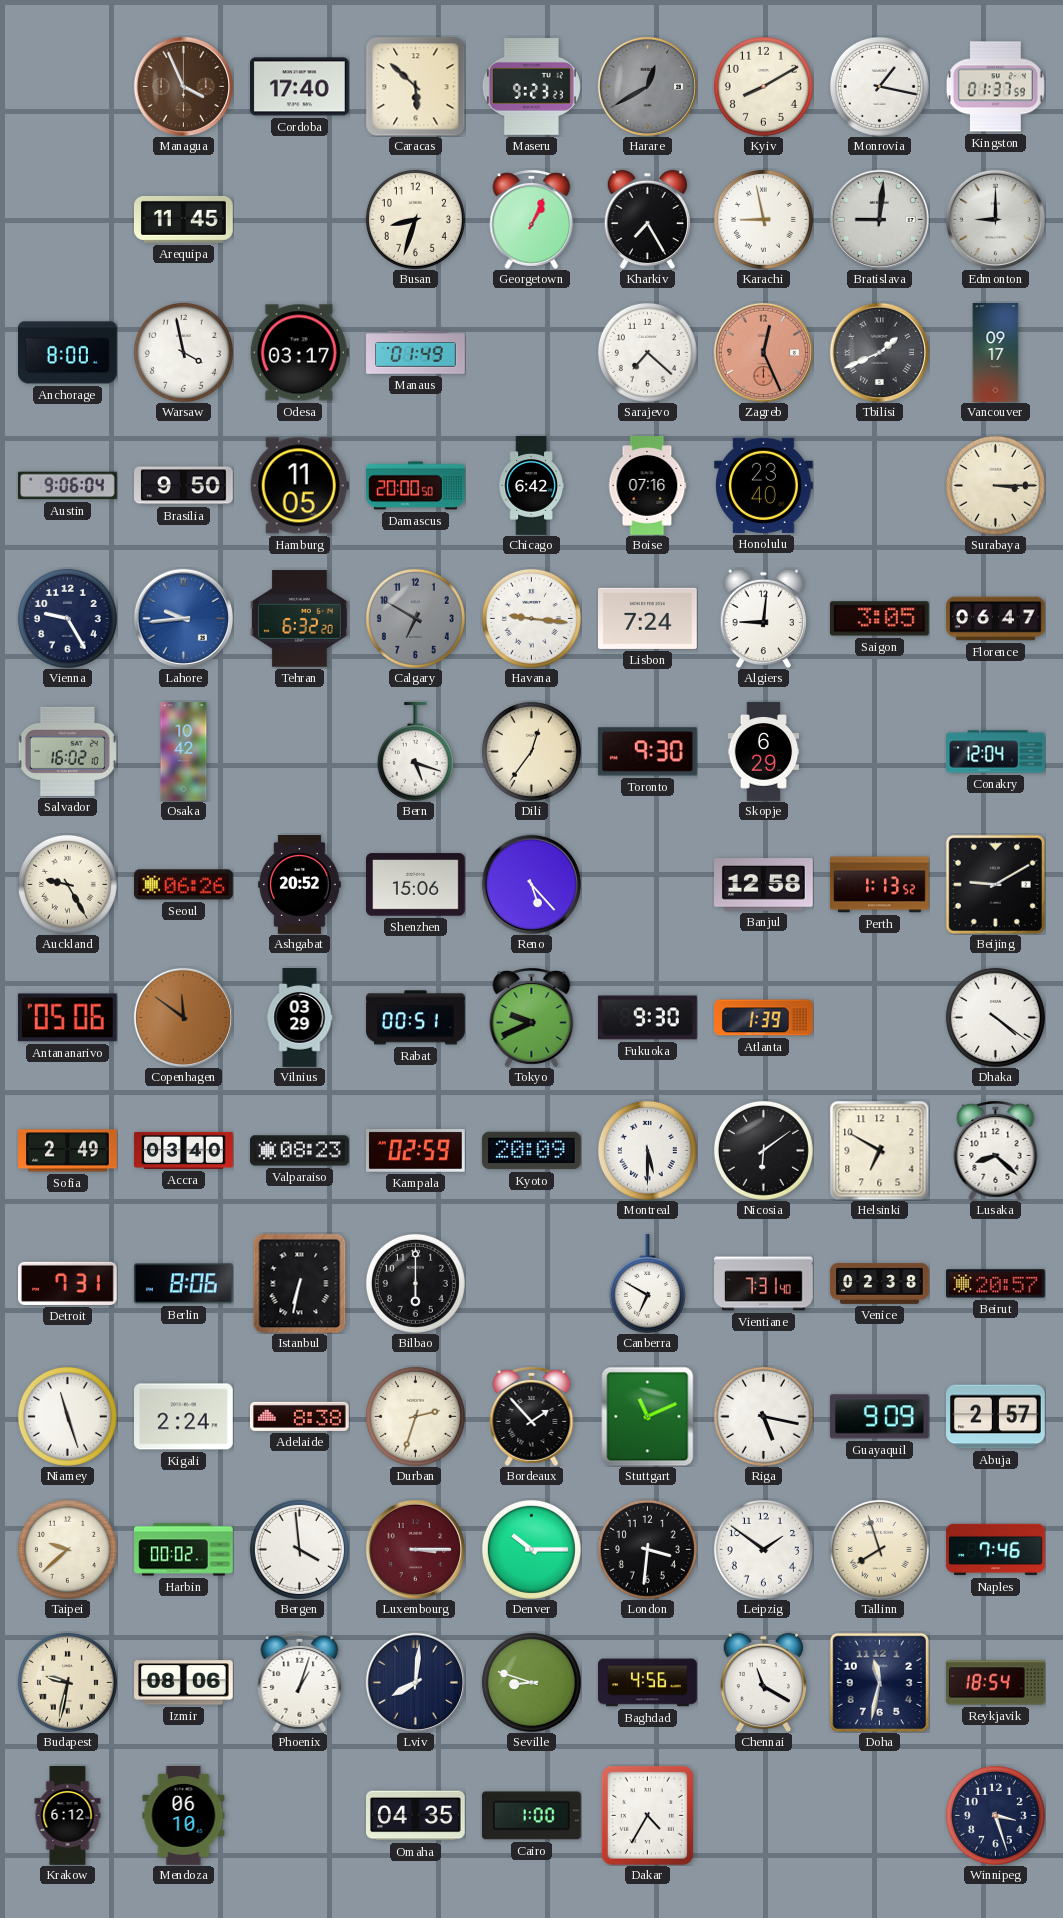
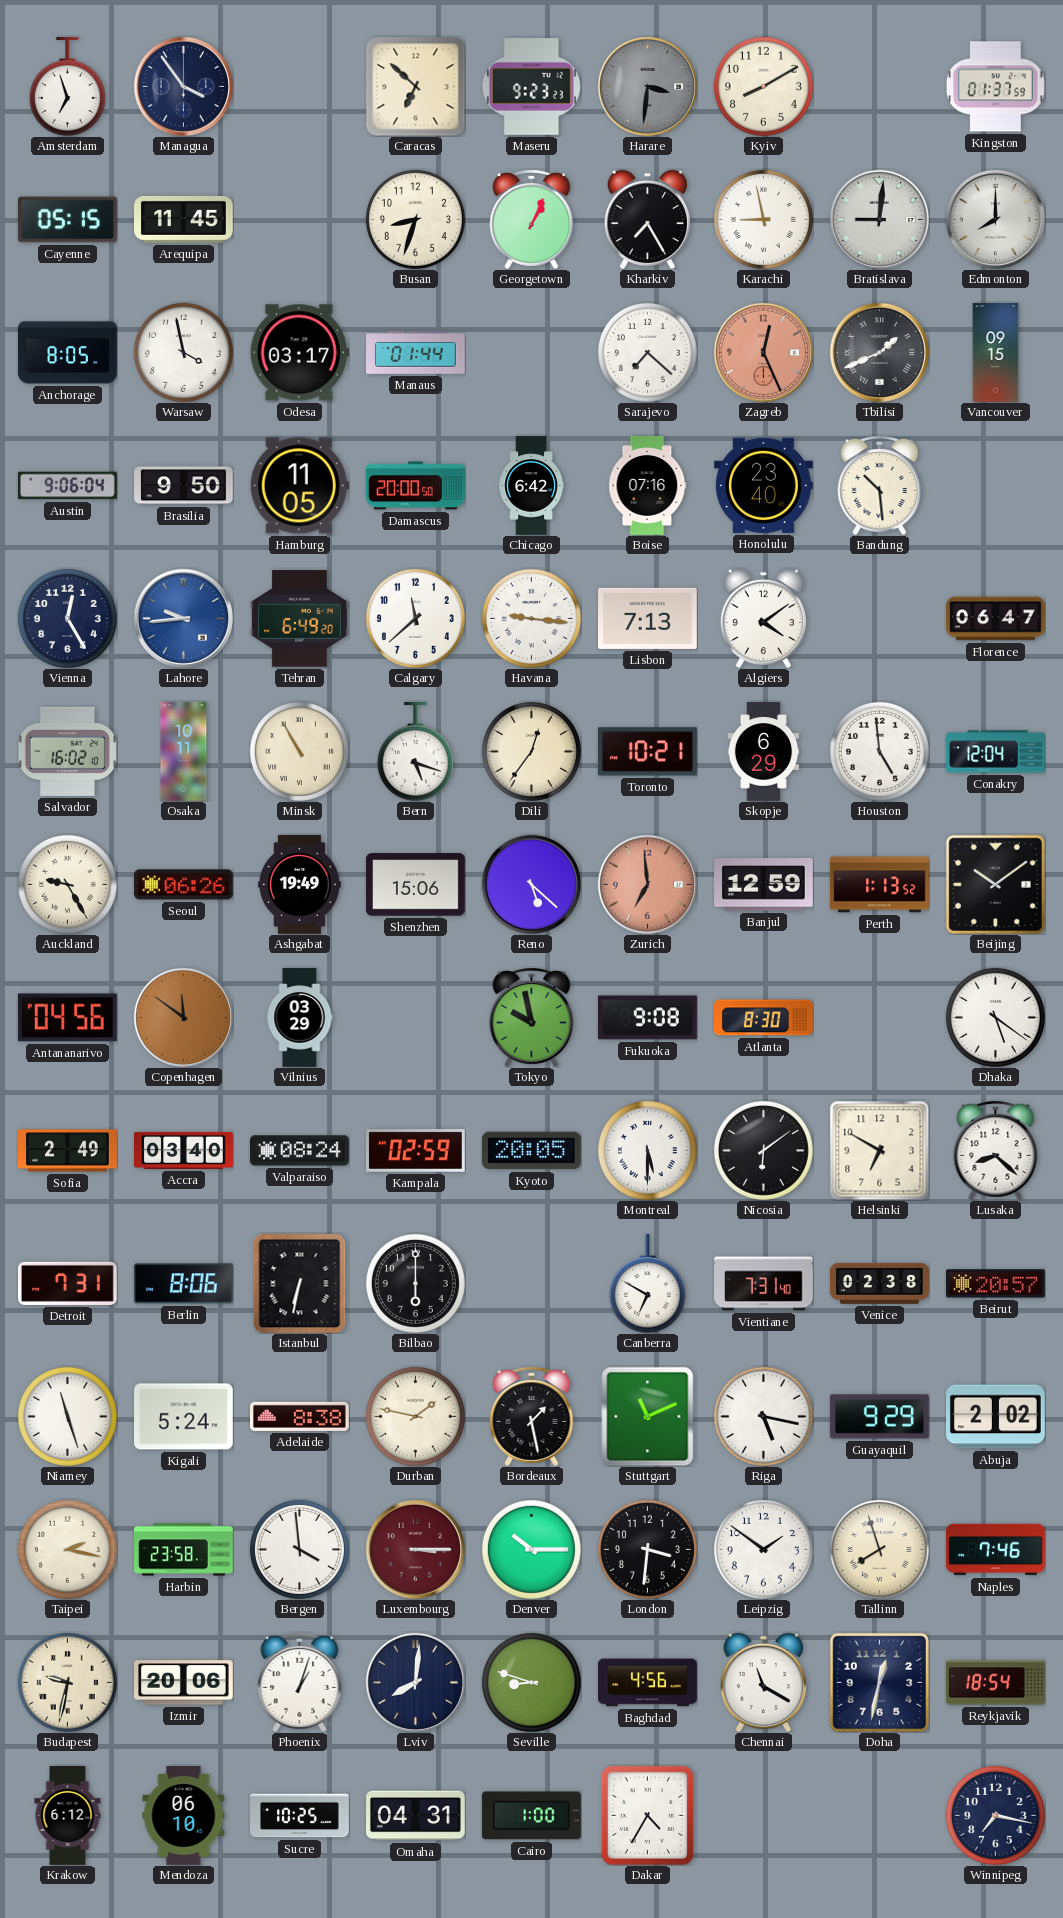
Amsterdam: none -> 6:57 (67, 87)
Managua: 3:56 -> 3:54 (183, 86)
Managua dial: brown -> navy (183, 86)
Cordoba: 17:40 -> none (300, 87)
Caracas: 5:52 -> 6:52 (415, 86)
Harare: 12:40 -> 3:31 (647, 86)
Monrovia: 1:17 -> none (879, 86)
Cayenne: none -> 05:15 (68, 220)
Edmonton: 9:00 -> 8:00 (995, 219)
Anchorage: 8:00 -> 8:05 (68, 353)
Manaus: 01:49 -> 01:44 (416, 353)
Vancouver: 09:17 -> 09:15 (996, 353)
Bandung: none -> 10:29 (880, 486)
Surabaya: 3:15 -> none (995, 485)
Vienna: 9:25 -> 12:25 (67, 618)
Tehran: 6:32 -> 6:49 (300, 619)
Calgary: 6:50 -> 11:38 (415, 618)
Calgary dial: grey -> white (415, 618)
Lisbon: 7:24 -> 7:13 (648, 618)
Algiers: 9:01 -> 4:09 (763, 618)
Saigon: 3:05 -> none (879, 619)
Osaka: 10:42 -> 10:11 (184, 752)
Minsk: none -> 10:55 (299, 751)
Toronto: 9:30 -> 10:21 (647, 752)
Houston: none -> 4:59 (879, 751)
Ashgabat: 20:52 -> 19:49 (299, 885)
Reno: 5:23 -> 5:22 (531, 884)
Zurich: none -> 6:59 (647, 884)
Banjul: 12:58 -> 12:59 (764, 885)
Beijing: 9:10 -> 10:09 (995, 884)
Antananarivo: 05:06 -> 04:56 (67, 1018)
Rabat: 00:51 -> none (416, 1018)
Tokyo: 9:41 -> 9:58 (532, 1018)
Fukuoka: 9:30 -> 9:08 (648, 1018)
Atlanta: 1:39 -> 8:30 (764, 1018)
Dhaka: 4:21 -> 5:21 (995, 1017)
Valparaiso: 08:23 -> 08:24 (300, 1151)
Kyoto: 20:09 -> 20:05 (532, 1151)
Kigali: 2:24 -> 5:24 (184, 1417)
Durban: 2:33 -> 1:47 (415, 1416)
Bordeaux: 1:53 -> 1:28 (532, 1417)
Guayaquil: 9:09 -> 9:29 (879, 1417)
Abuja: 2:57 -> 2:02 (996, 1417)
Taipei: 9:38 -> 2:17 (67, 1549)
Harbin: 00:02 -> 23:58 (184, 1550)
Izmir: 08:06 -> 20:06 (184, 1683)
Doha: 11:32 -> 12:32 (879, 1682)
Sucre: none -> 10:25 (300, 1816)
Omaha: 04:35 -> 04:31 (416, 1816)
Winnipeg: 3:27 -> 7:17 (995, 1815)
